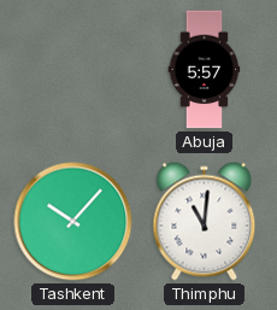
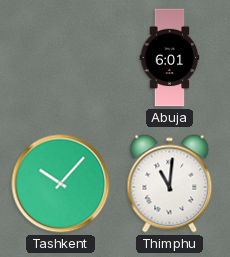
Abuja: 5:57 -> 6:01 (170, 58)
